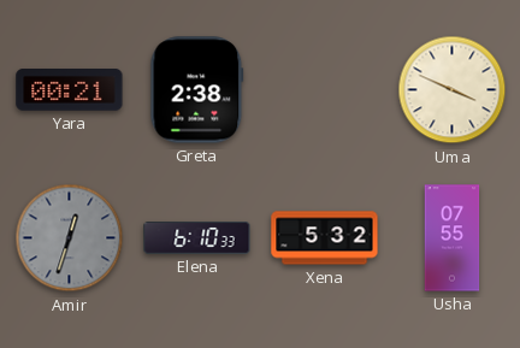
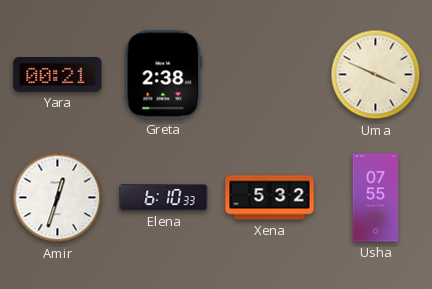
Amir dial: grey -> white (58, 198)
